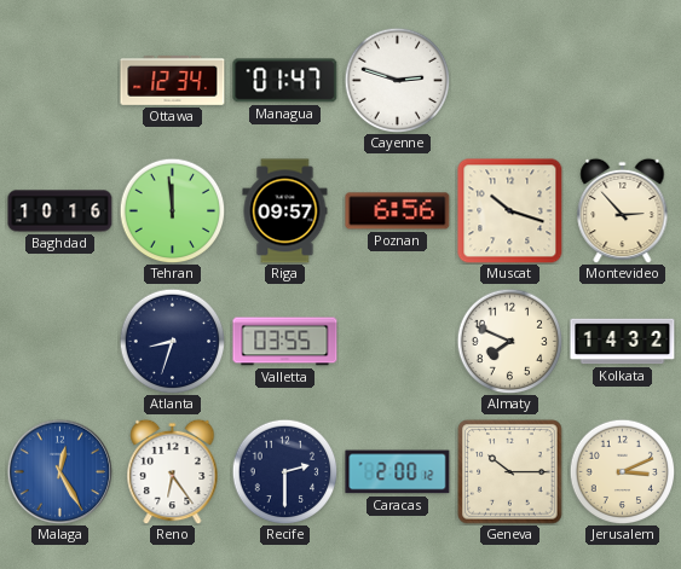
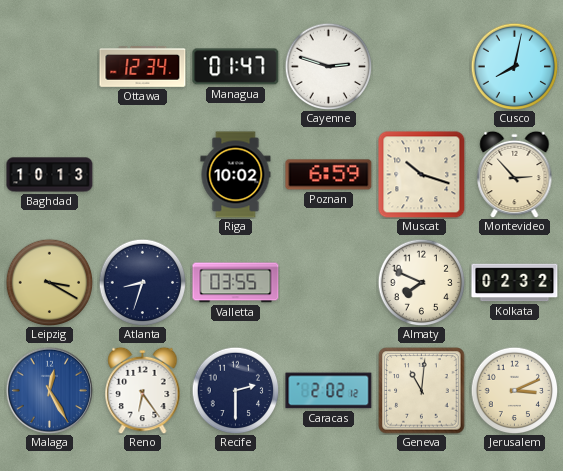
Cusco: none -> 8:02 (514, 66)
Baghdad: 10:16 -> 10:13 (50, 175)
Tehran: 11:59 -> none (172, 210)
Riga: 09:57 -> 10:02 (236, 175)
Poznan: 6:56 -> 6:59 (329, 175)
Leipzig: none -> 3:20 (49, 282)
Kolkata: 14:32 -> 02:32 (515, 283)
Caracas: 2:00 -> 2:02 (329, 391)
Geneva: 10:15 -> 11:01 (422, 391)
